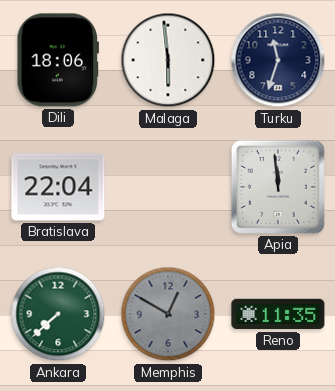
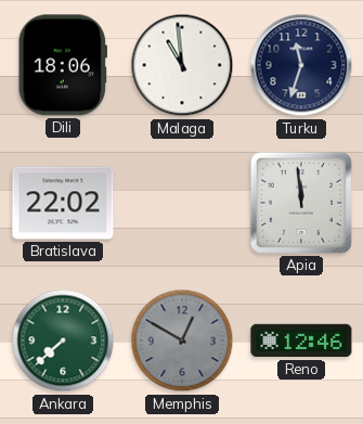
Malaga: 5:59 -> 10:59 (182, 65)
Bratislava: 22:04 -> 22:02 (63, 203)
Reno: 11:35 -> 12:46 (301, 341)
